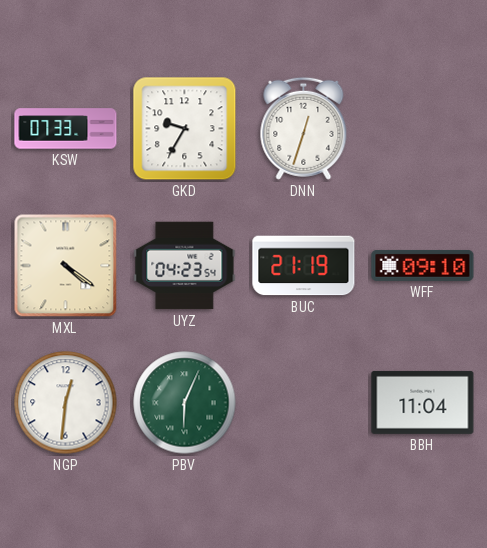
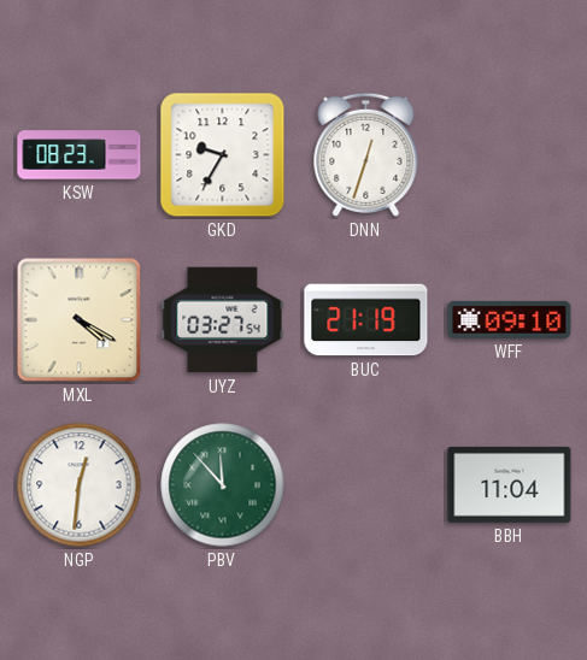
KSW: 07:33 -> 08:23 (80, 155)
MXL: 4:21 -> 4:20 (80, 320)
UYZ: 04:23 -> 03:27 (223, 320)
PBV: 6:04 -> 11:53 (223, 485)
